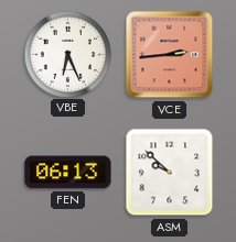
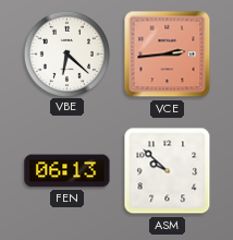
VBE: 6:26 -> 6:22 (66, 53)
